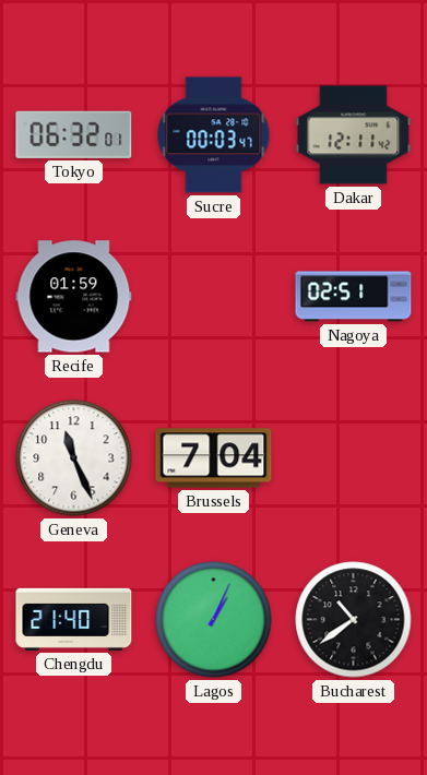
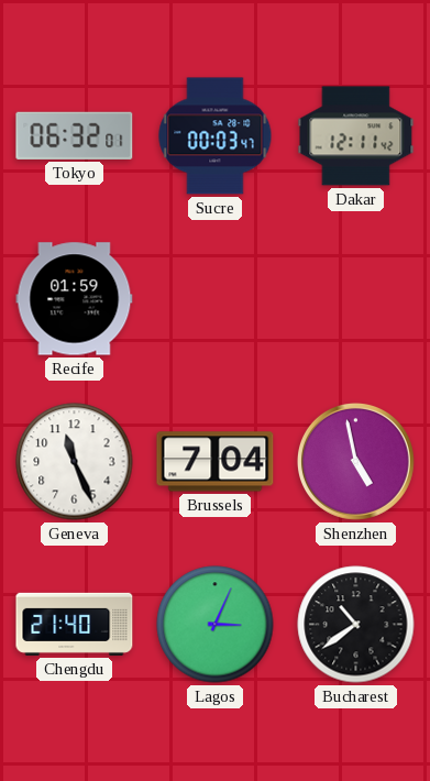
Nagoya: 02:51 -> none (354, 297)
Shenzhen: none -> 4:58 (355, 461)
Lagos: 1:04 -> 3:04 (216, 625)
